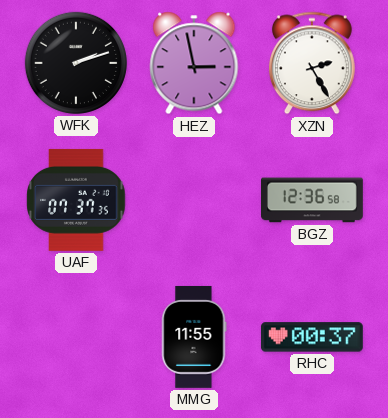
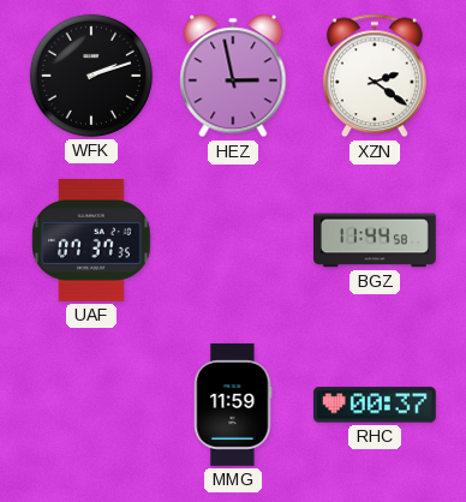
XZN: 2:25 -> 2:21 (375, 76)
BGZ: 12:36 -> 11:44 (376, 240)
MMG: 11:55 -> 11:59 (233, 405)
